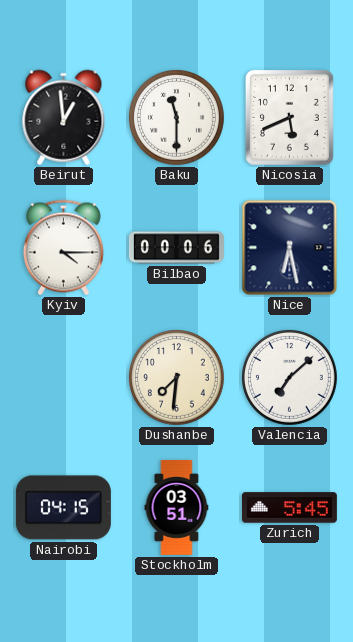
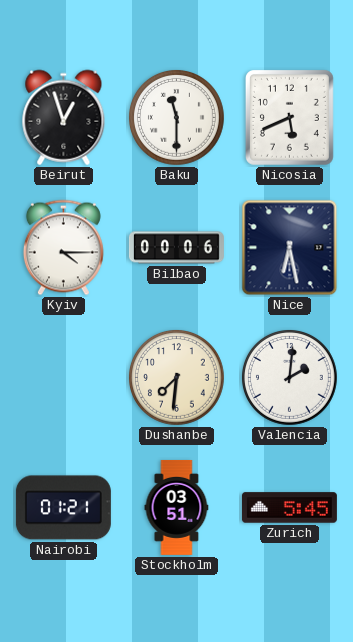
Beirut: 12:59 -> 12:57 (64, 118)
Valencia: 7:08 -> 2:01 (290, 378)
Nairobi: 04:15 -> 01:21 (63, 508)
